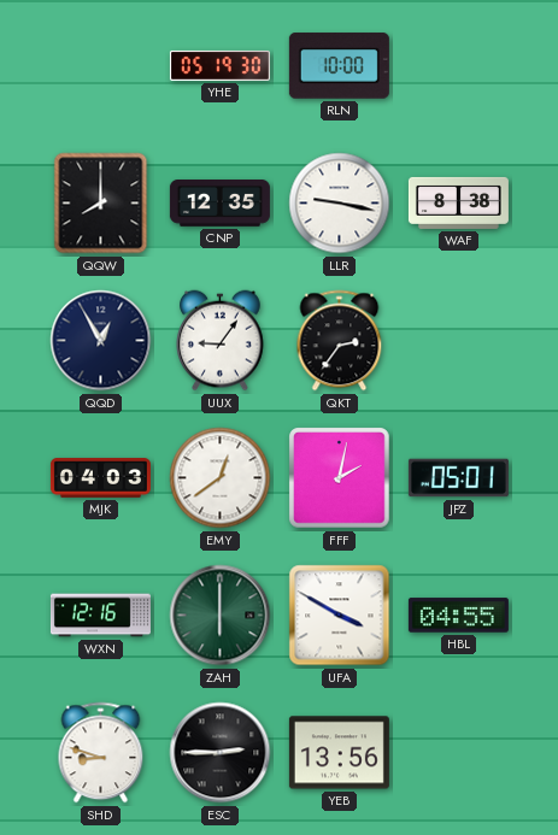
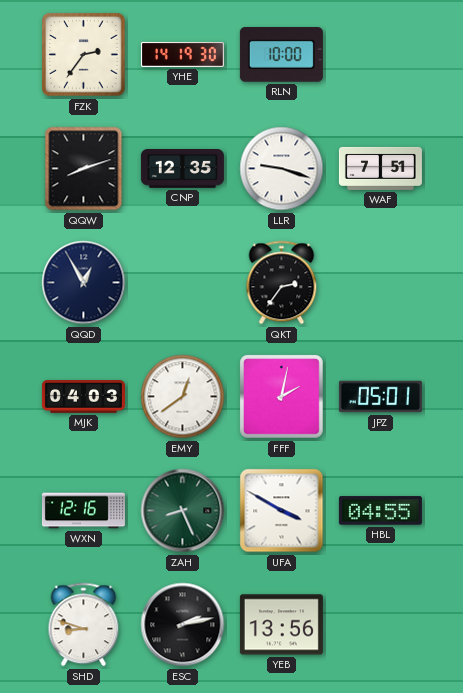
FZK: none -> 2:36 (84, 55)
YHE: 05:19 -> 14:19 (182, 54)
QQW: 8:00 -> 8:12 (84, 169)
LLR: 9:17 -> 9:18 (282, 169)
WAF: 8:38 -> 7:51 (380, 168)
UUX: 9:06 -> none (221, 341)
ZAH: 6:00 -> 8:26 (183, 511)
ESC: 2:45 -> 2:13 (183, 625)
